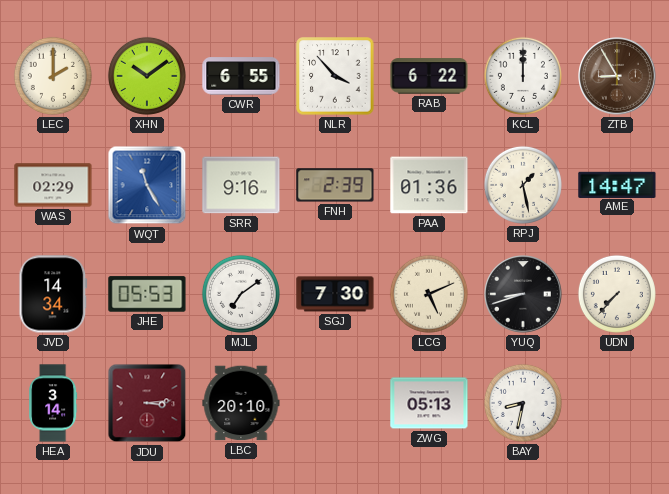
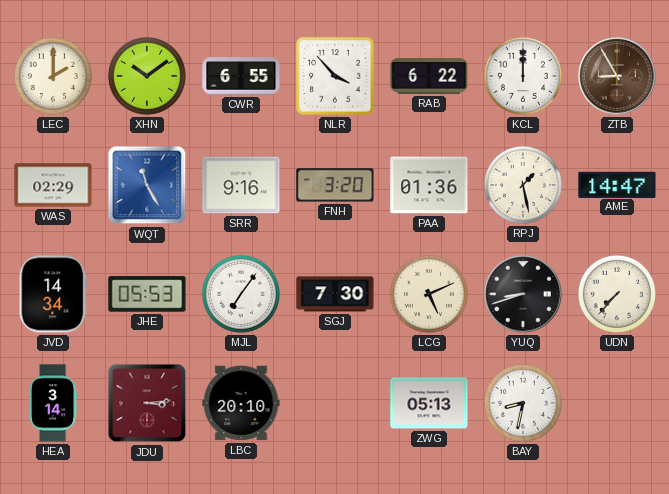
FNH: 2:39 -> 3:20 (335, 185)
MJL: 7:09 -> 7:06 (241, 294)
